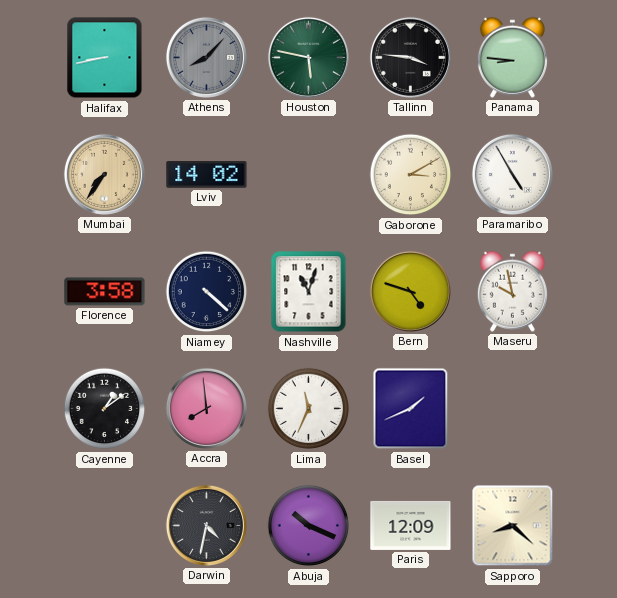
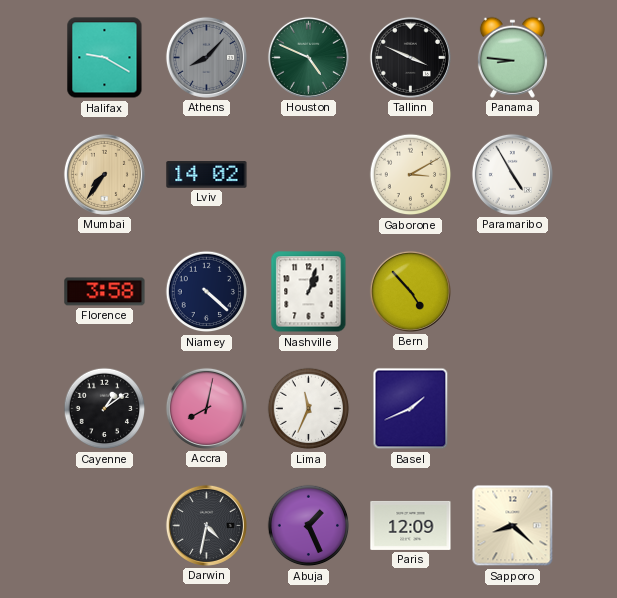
Halifax: 8:43 -> 9:20 (105, 58)
Houston: 5:47 -> 4:49 (308, 57)
Tallinn: 3:46 -> 3:49 (410, 57)
Nashville: 11:03 -> 1:03 (309, 292)
Bern: 4:48 -> 4:53 (410, 291)
Maseru: 9:58 -> none (512, 291)
Accra: 7:59 -> 8:02 (206, 408)
Abuja: 10:19 -> 1:26 (309, 526)
